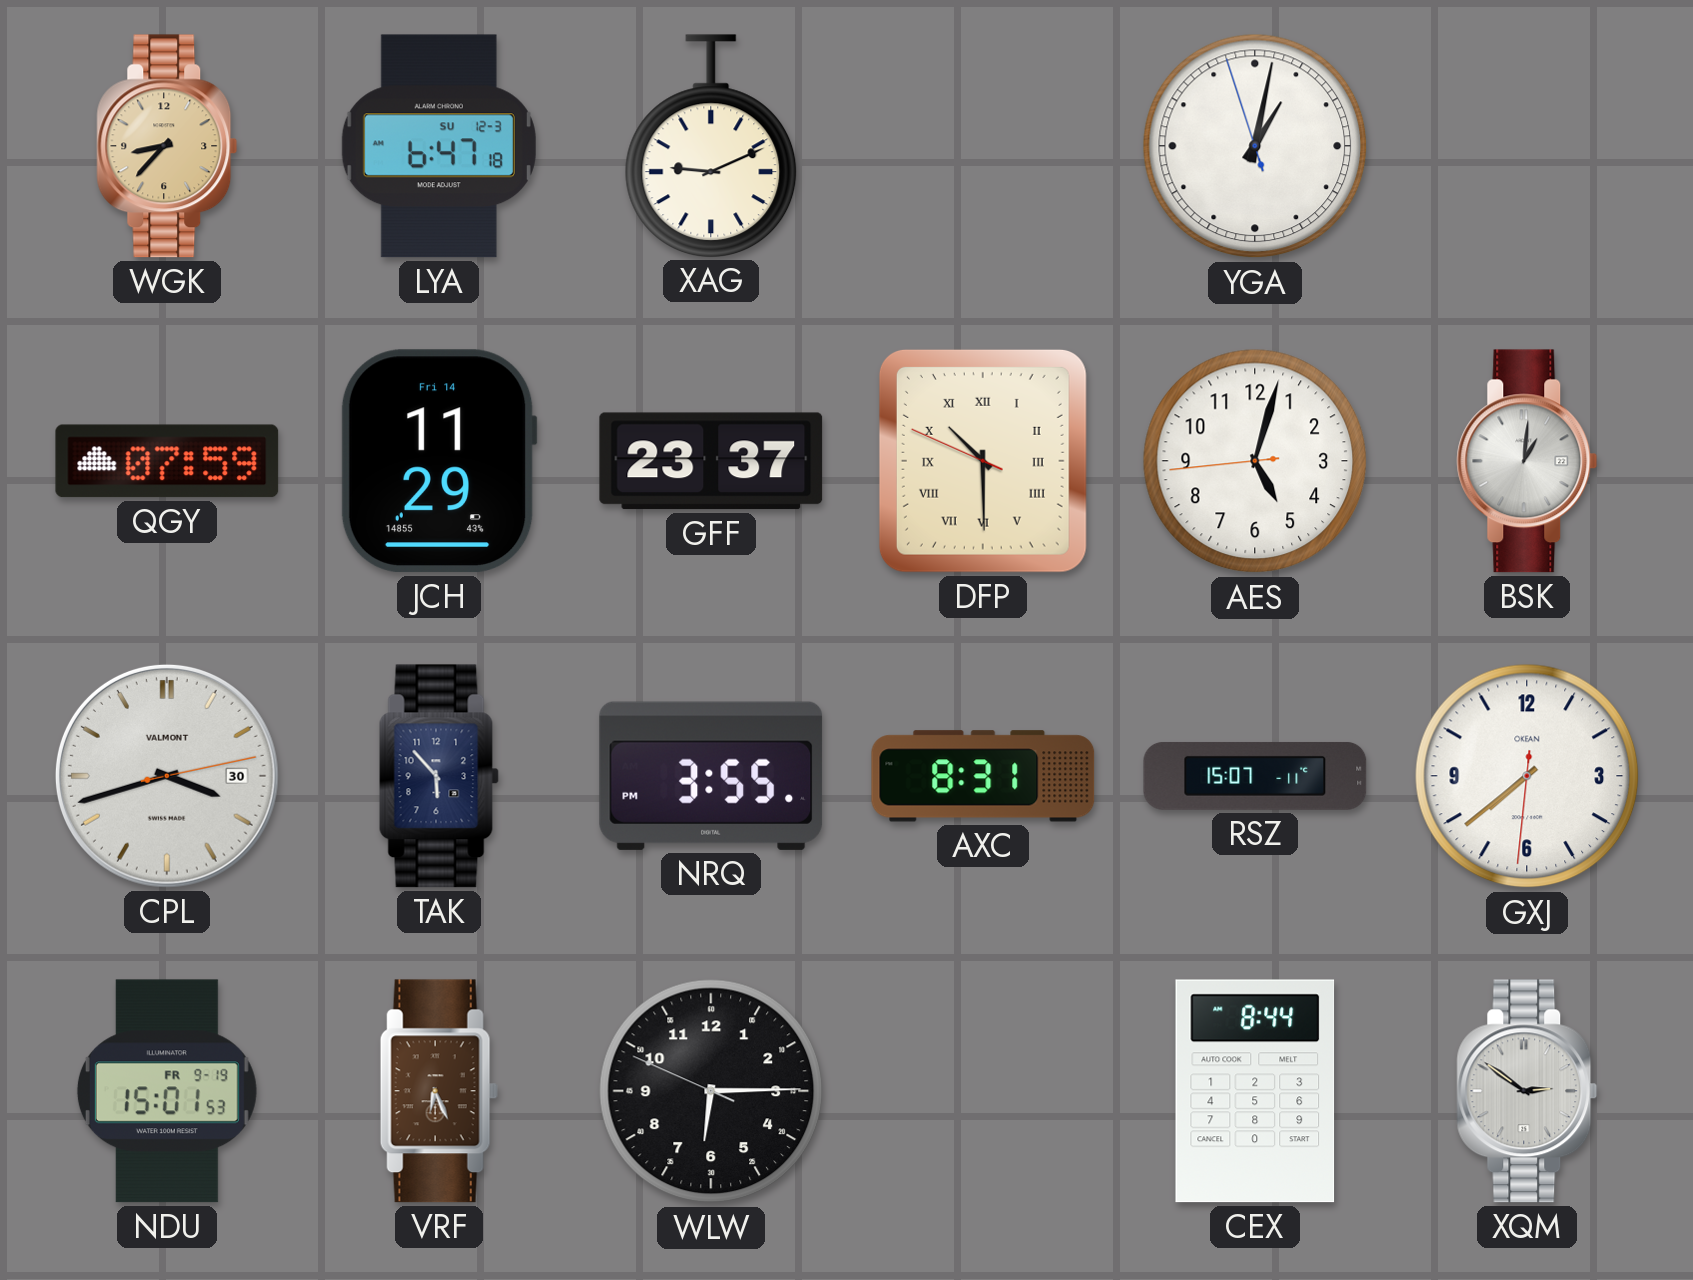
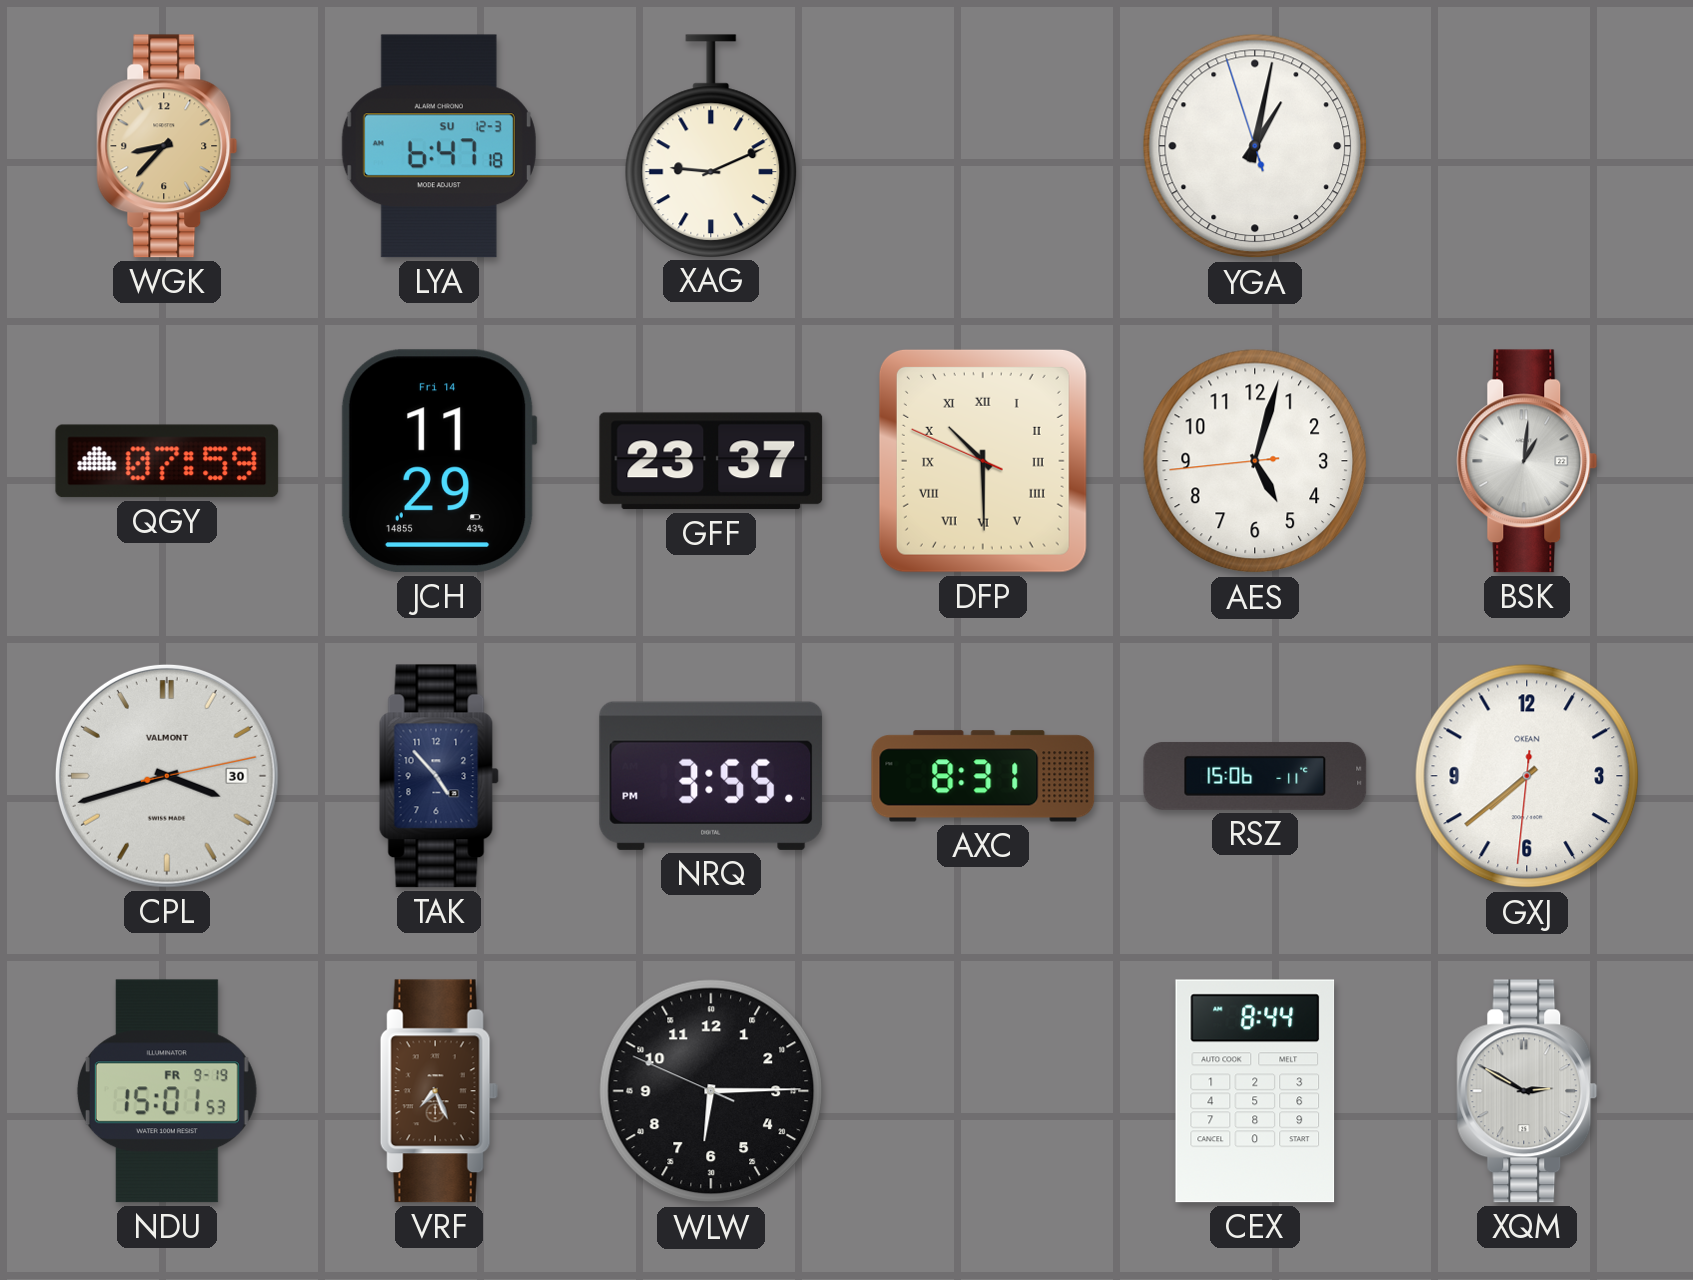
TAK: 5:53 -> 4:53 (439, 776)
RSZ: 15:07 -> 15:06 (1255, 776)
VRF: 6:26 -> 7:26 (439, 1091)
XQM: 2:51 -> 2:50 (1527, 1091)
